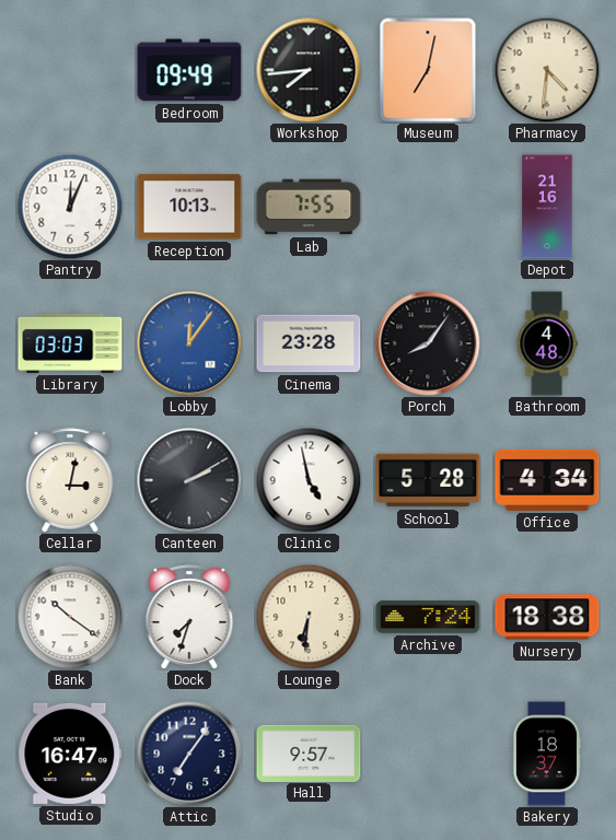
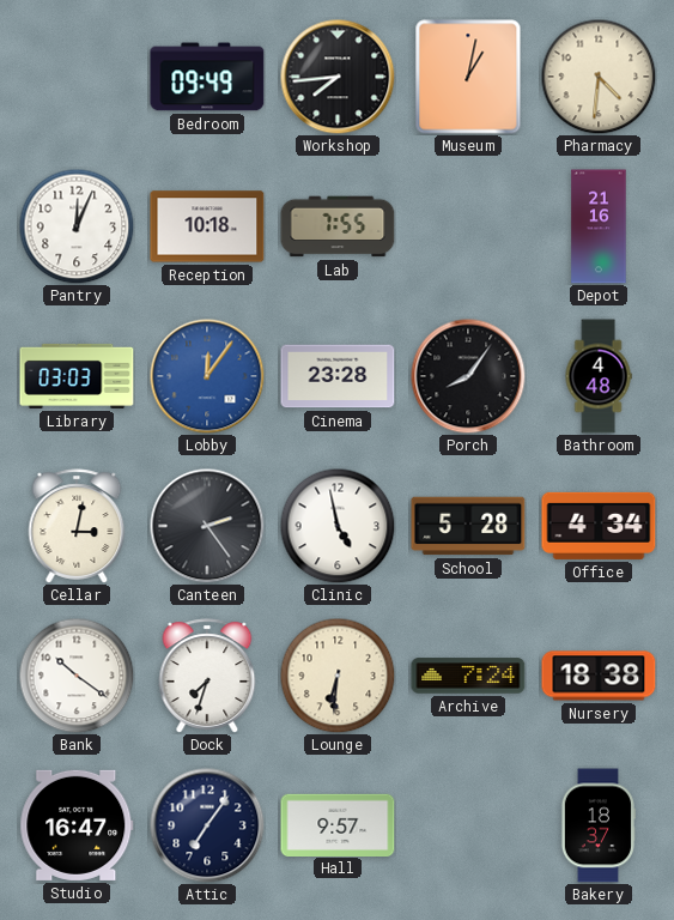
Museum: 7:02 -> 1:02 (468, 77)
Reception: 10:13 -> 10:18 (207, 226)
Canteen: 2:10 -> 2:24 (207, 526)
